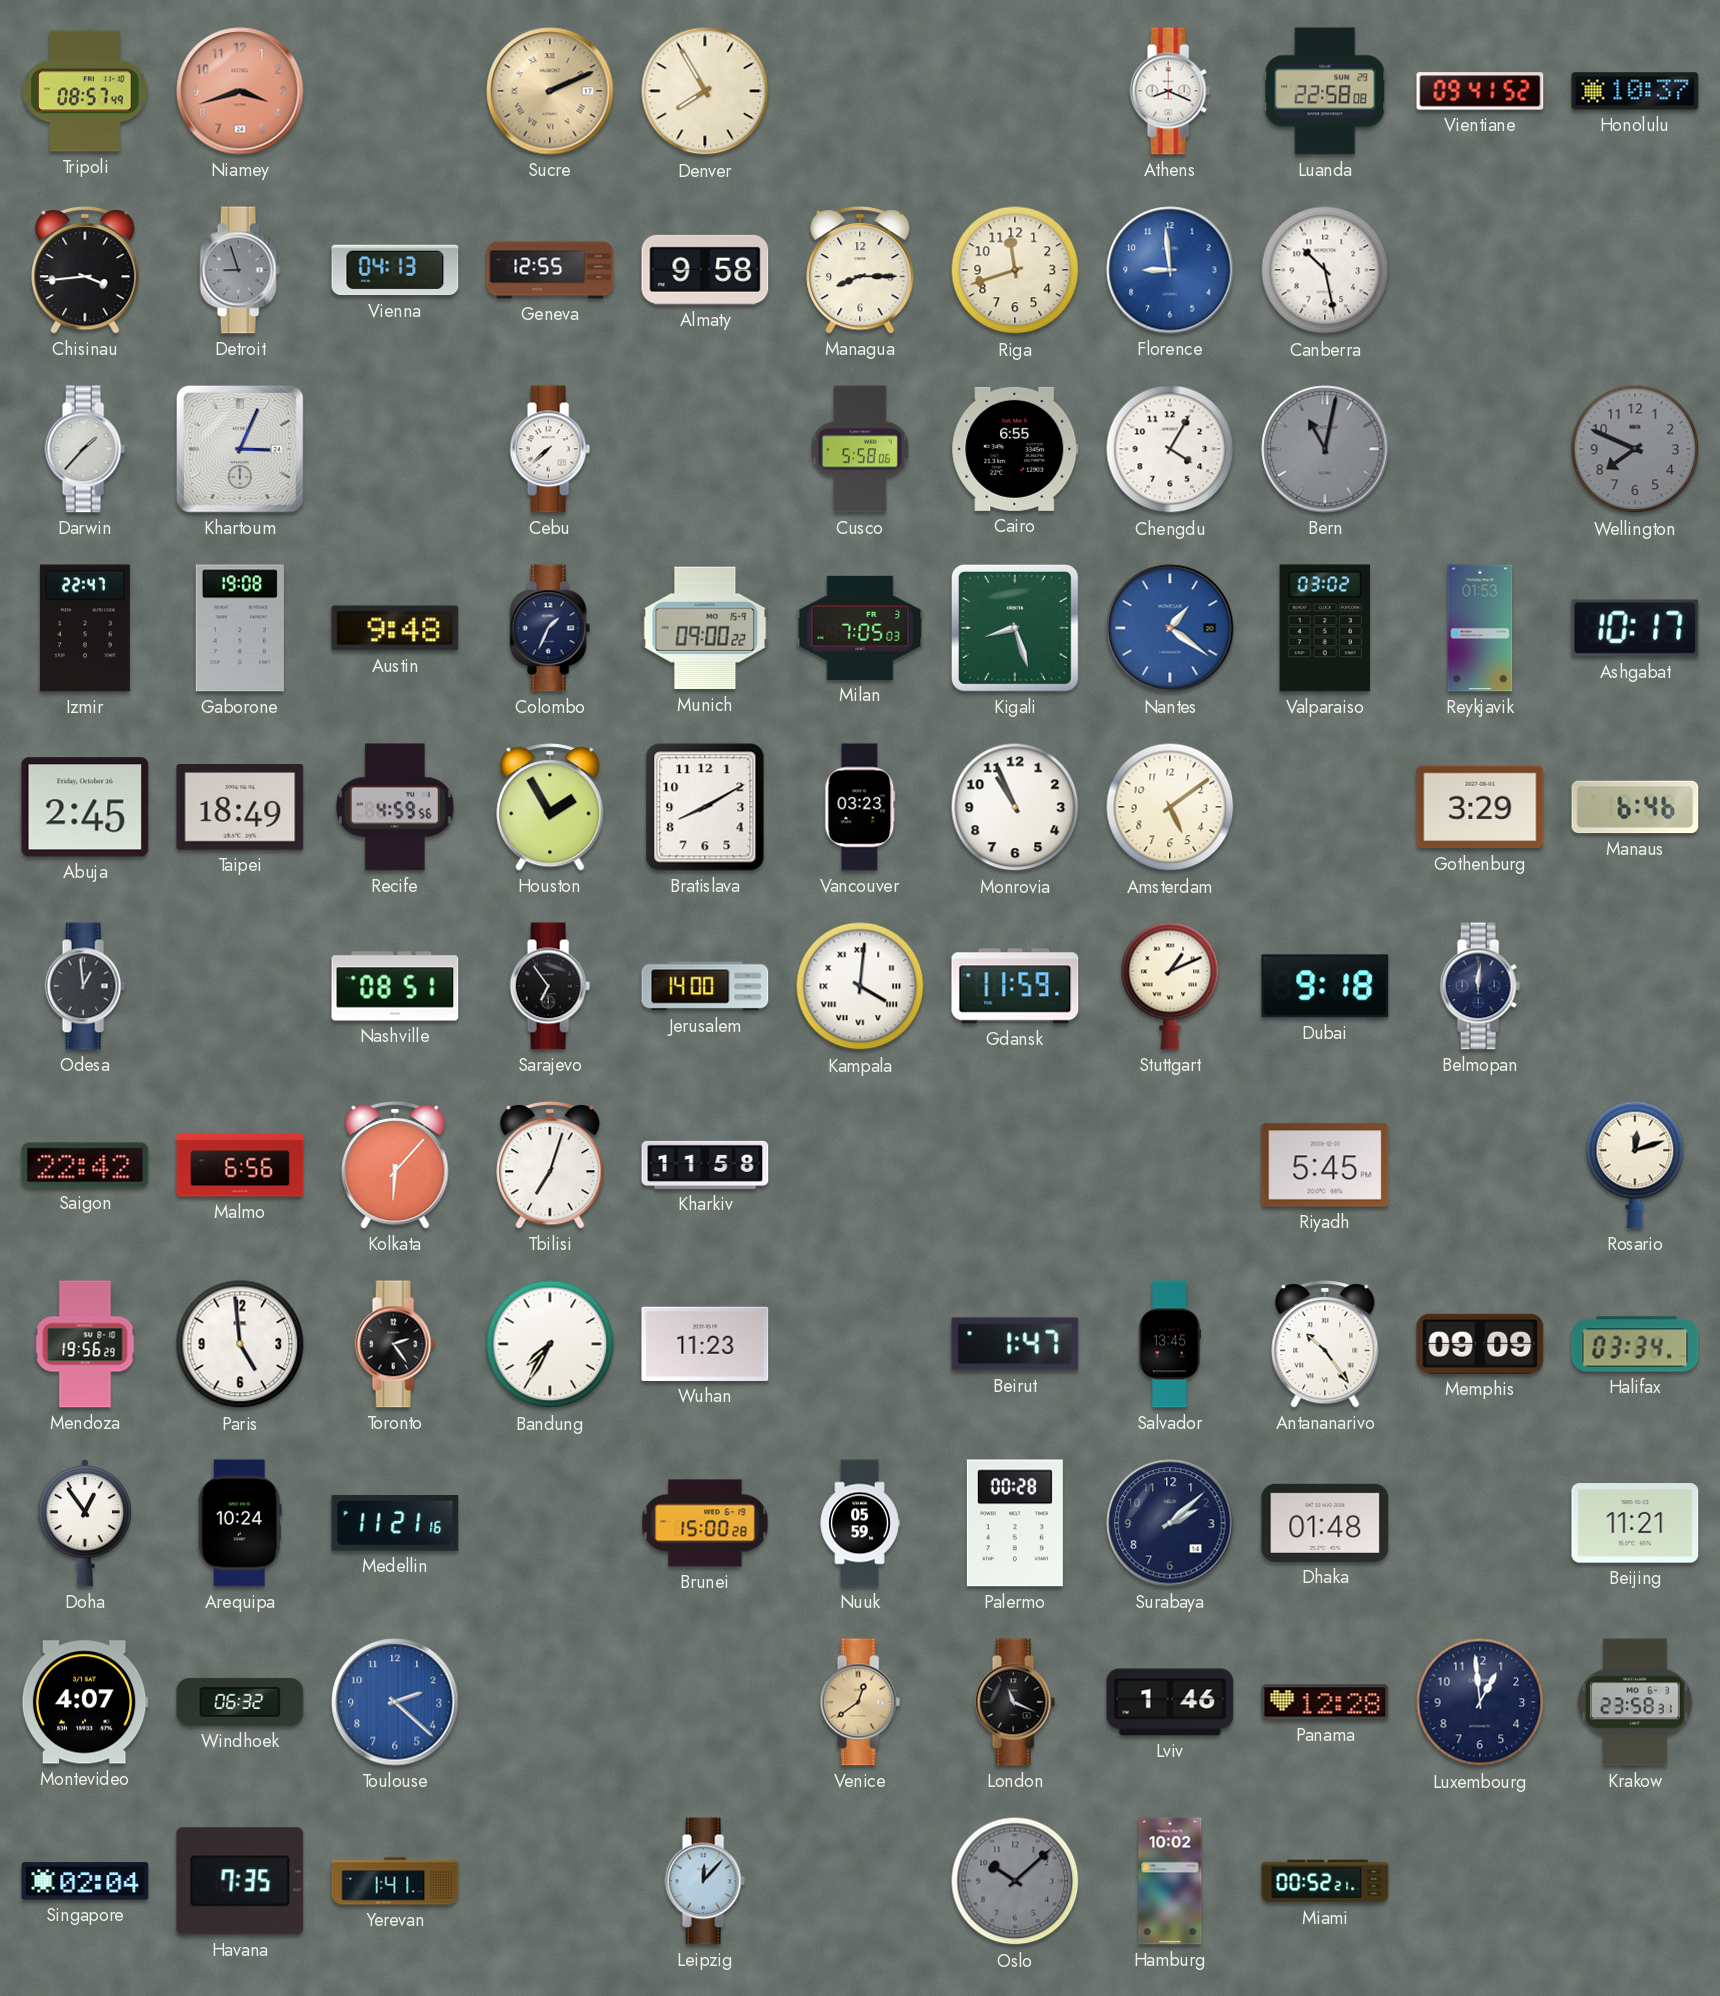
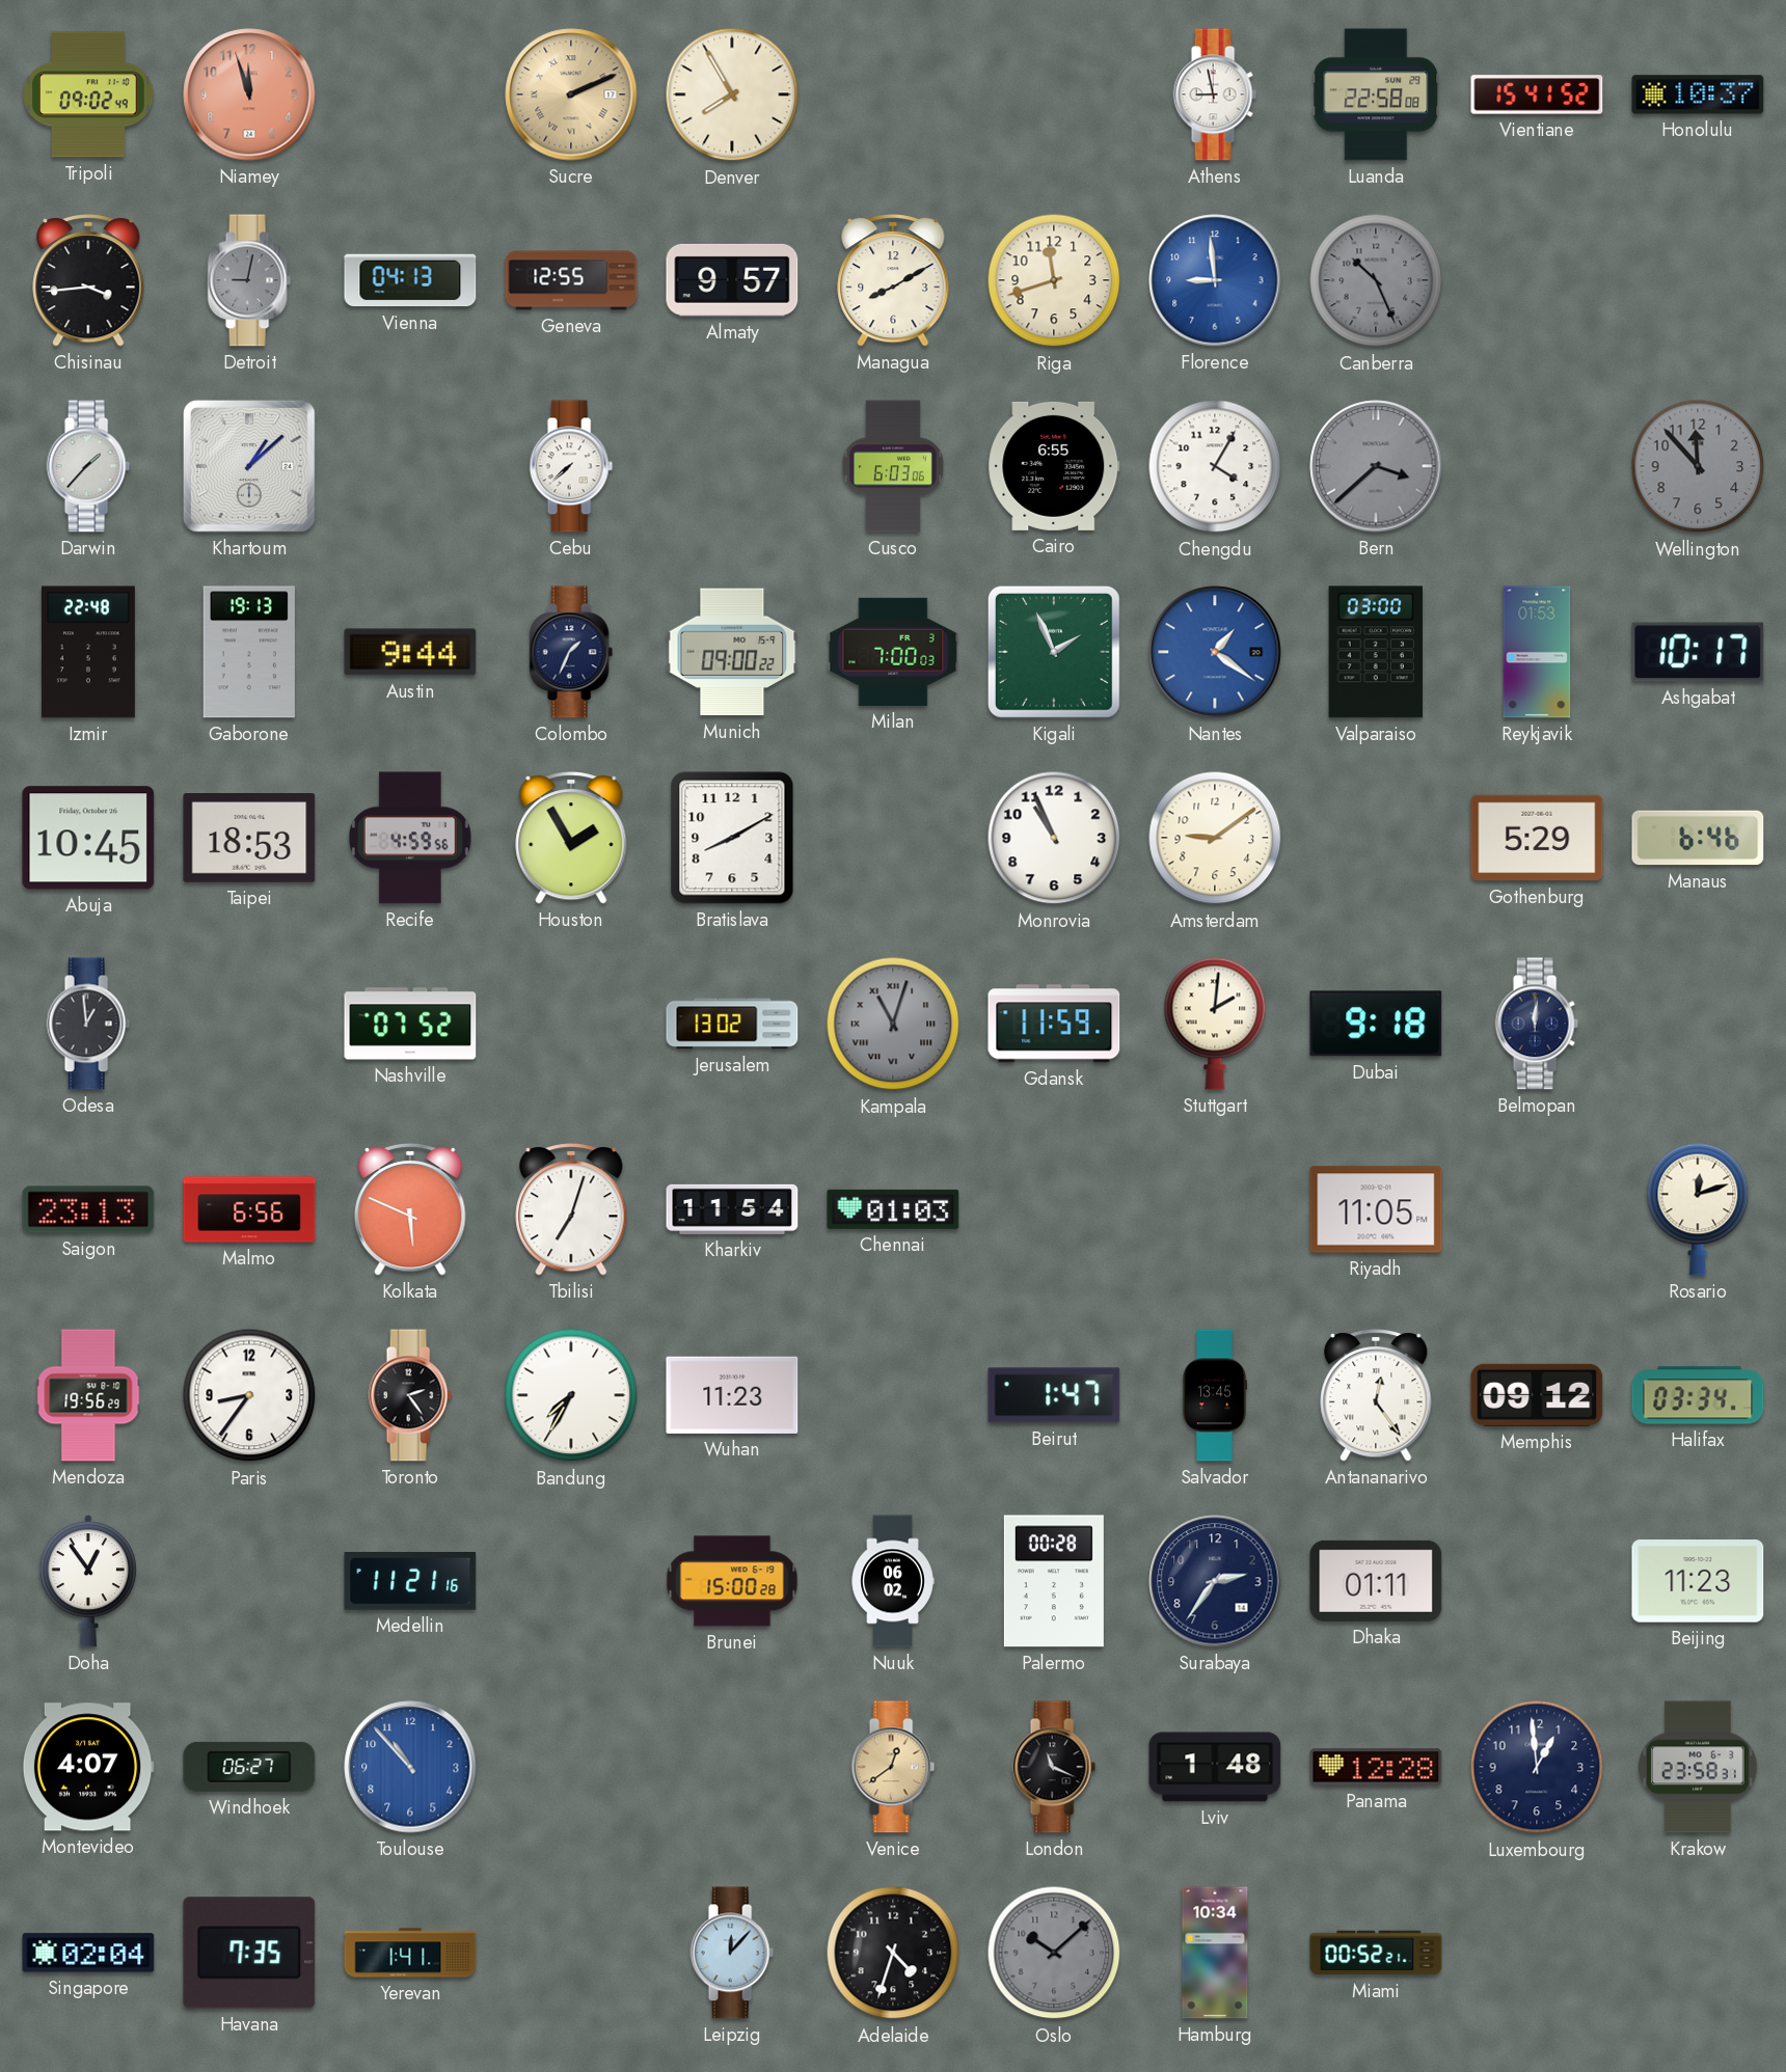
Tripoli: 08:57 -> 09:02 (88, 94)
Niamey: 3:42 -> 11:57 (249, 94)
Athens: 8:19 -> 8:58 (1215, 94)
Vientiane: 09:41 -> 15:41 (1537, 94)
Detroit: 8:57 -> 9:02 (249, 280)
Almaty: 9:58 -> 9:57 (732, 280)
Managua: 8:15 -> 8:10 (893, 280)
Canberra: 10:28 -> 10:26 (1376, 280)
Canberra dial: white -> grey (1376, 280)
Khartoum: 3:04 -> 1:08 (249, 466)
Cusco: 5:58 -> 6:03 (893, 466)
Bern: 11:02 -> 3:38 (1376, 466)
Wellington: 7:49 -> 11:53 (1698, 466)
Izmir: 22:47 -> 22:48 (88, 652)
Gaborone: 19:08 -> 19:13 (249, 652)
Austin: 9:48 -> 9:44 (410, 652)
Milan: 7:05 -> 7:00 (893, 652)
Kigali: 8:27 -> 1:56 (1054, 652)
Valparaiso: 03:02 -> 03:00 (1376, 652)
Abuja: 2:45 -> 10:45 (88, 838)
Taipei: 18:49 -> 18:53 (249, 839)
Vancouver: 03:23 -> none (860, 807)
Amsterdam: 5:09 -> 9:09 (1215, 838)
Gothenburg: 3:29 -> 5:29 (1537, 838)
Nashville: 08:51 -> 07:52 (410, 1024)
Sarajevo: 6:54 -> none (550, 986)
Jerusalem: 14:00 -> 13:02 (732, 1024)
Kampala: 4:01 -> 11:03 (893, 1024)
Kampala dial: white -> grey (893, 1024)
Stuttgart: 1:11 -> 2:01 (1215, 1024)
Saigon: 22:42 -> 23:13 (88, 1209)
Kolkata: 6:07 -> 5:49 (410, 1209)
Kharkiv: 11:58 -> 11:54 (732, 1209)
Chennai: none -> 01:03 (893, 1209)
Riyadh: 5:45 -> 11:05 (1376, 1209)
Paris: 4:59 -> 8:36 (249, 1395)
Antananarivo: 10:24 -> 12:24 (1376, 1395)
Memphis: 09:09 -> 09:12 (1537, 1395)
Arequipa: 10:24 -> none (240, 1523)
Nuuk: 05:59 -> 06:02 (893, 1581)
Surabaya: 2:08 -> 2:36 (1215, 1581)
Dhaka: 01:48 -> 01:11 (1376, 1581)
Beijing: 11:21 -> 11:23 (1698, 1581)
Windhoek: 06:32 -> 06:27 (249, 1767)
Toulouse: 2:22 -> 10:53 (410, 1767)
Lviv: 1:46 -> 1:48 (1215, 1767)
Adelaide: none -> 4:33 (893, 1953)
Hamburg: 10:02 -> 10:34 (1215, 1953)
